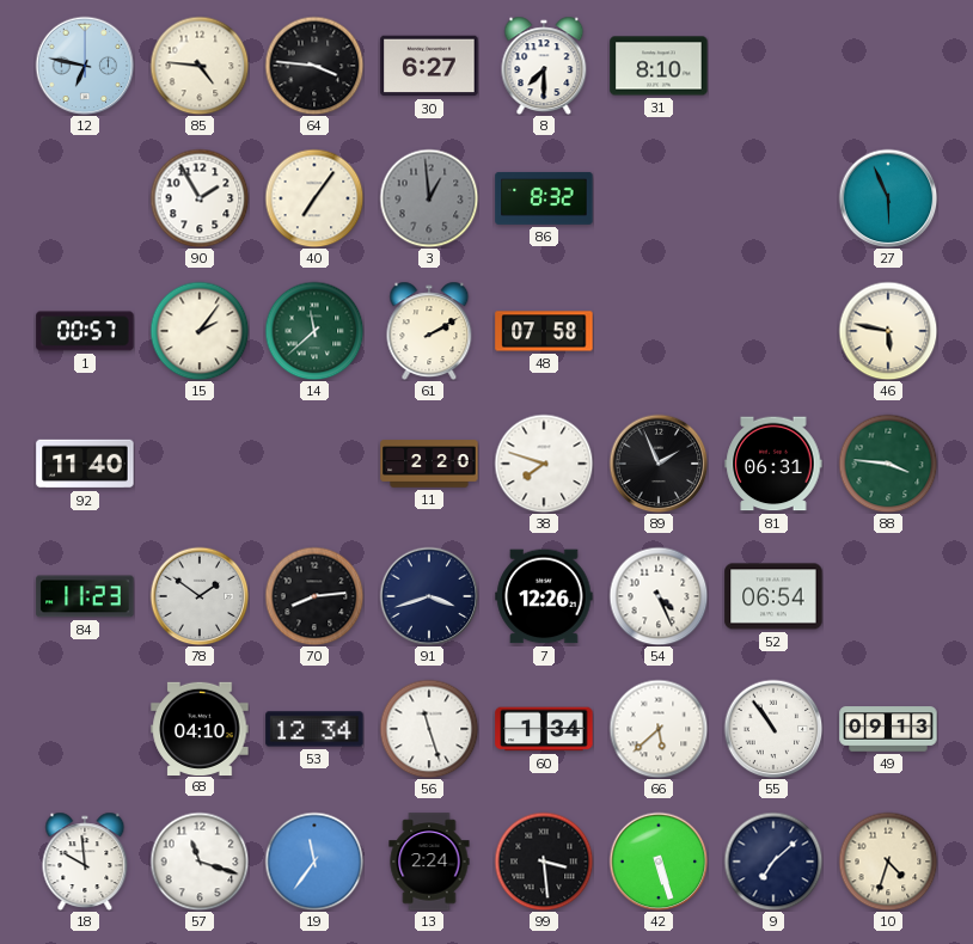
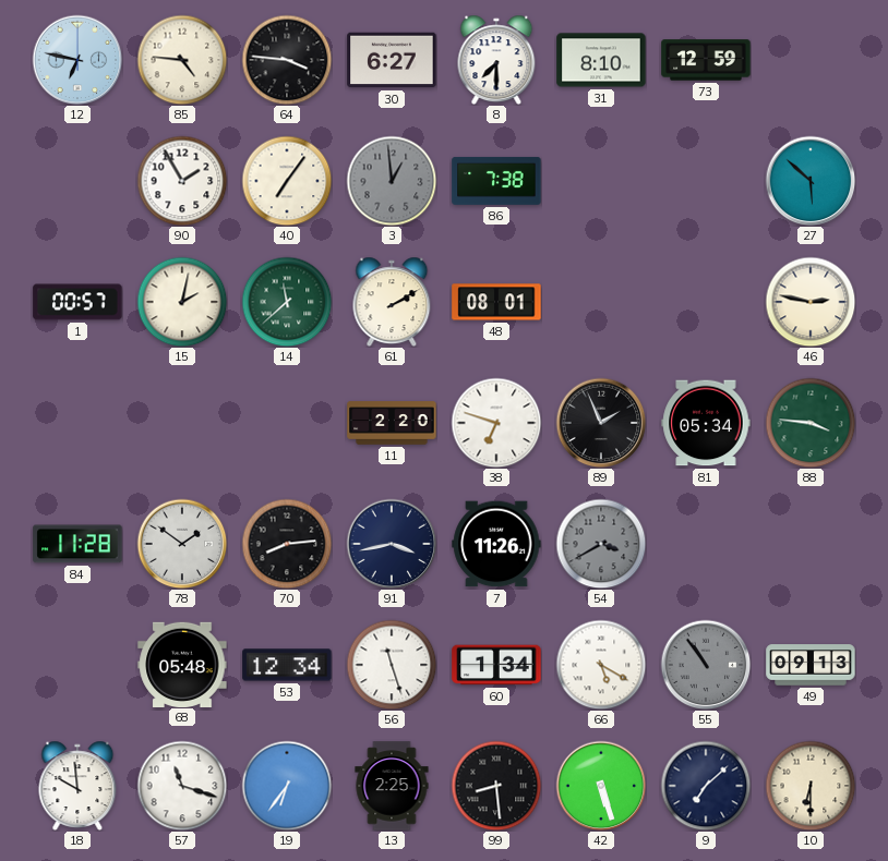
73: none -> 12:59 (706, 60)
86: 8:32 -> 7:38 (496, 181)
27: 5:56 -> 5:52 (811, 181)
15: 2:06 -> 2:02 (182, 302)
48: 07:58 -> 08:01 (496, 302)
46: 5:47 -> 2:47 (811, 302)
92: 11:40 -> none (85, 464)
38: 7:48 -> 6:48 (496, 423)
81: 06:31 -> 05:34 (706, 423)
84: 11:23 -> 11:28 (77, 544)
91: 3:42 -> 3:43 (392, 544)
7: 12:26 -> 11:26 (496, 544)
54: 4:26 -> 3:40 (601, 544)
54 dial: white -> grey (601, 544)
52: 06:54 -> none (773, 596)
68: 04:10 -> 05:48 (182, 664)
66: 5:38 -> 5:20 (601, 665)
55 dial: white -> grey (706, 665)
19: 11:36 -> 6:36 (287, 786)
13: 2:24 -> 2:25 (392, 786)
99: 3:29 -> 8:29 (496, 786)
10: 4:33 -> 6:30 (811, 786)
